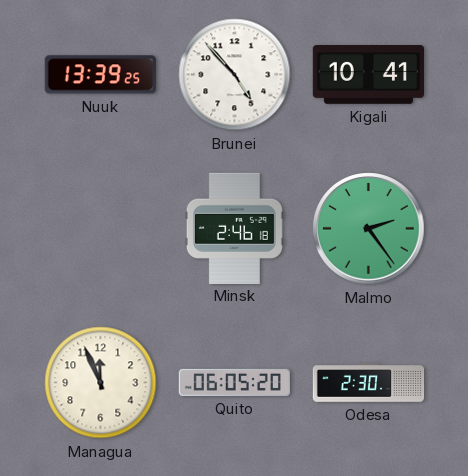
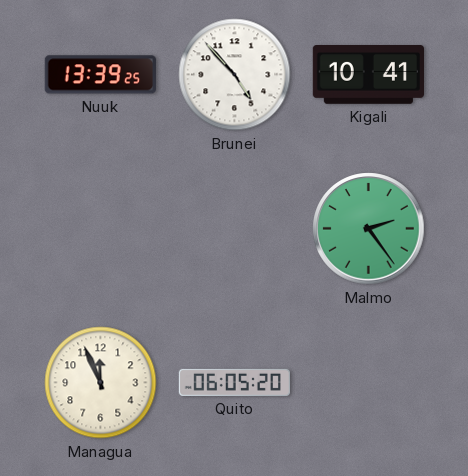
Minsk: 2:46 -> none (234, 228)
Odesa: 2:30 -> none (369, 383)
